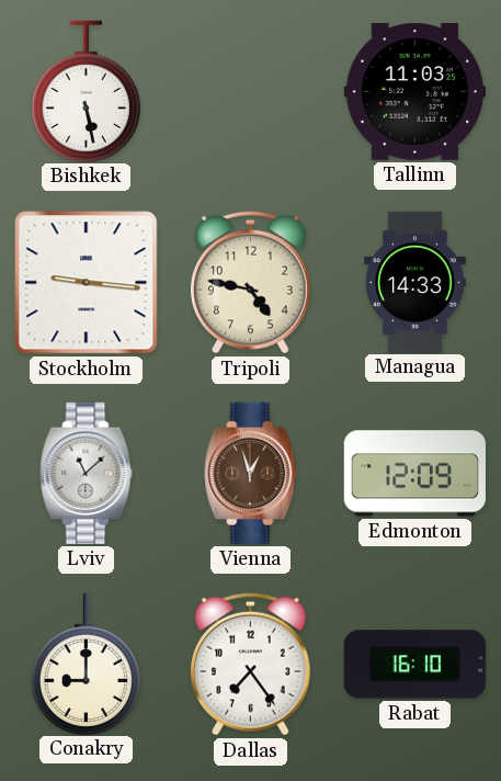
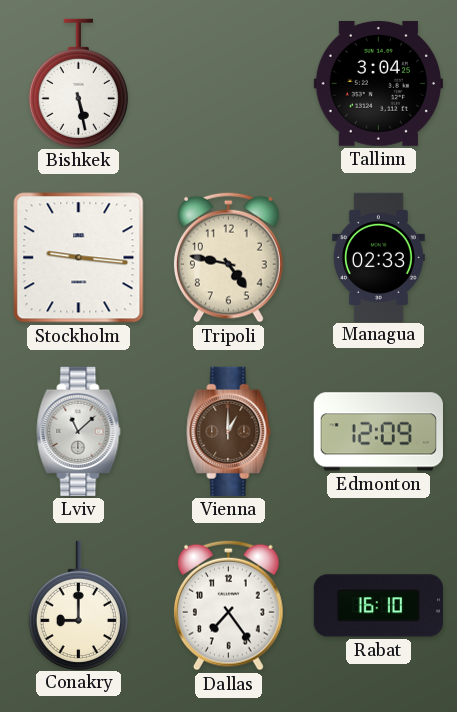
Tallinn: 11:03 -> 3:04 (378, 83)
Managua: 14:33 -> 02:33 (379, 257)
Vienna: 12:57 -> 1:00 (229, 431)
